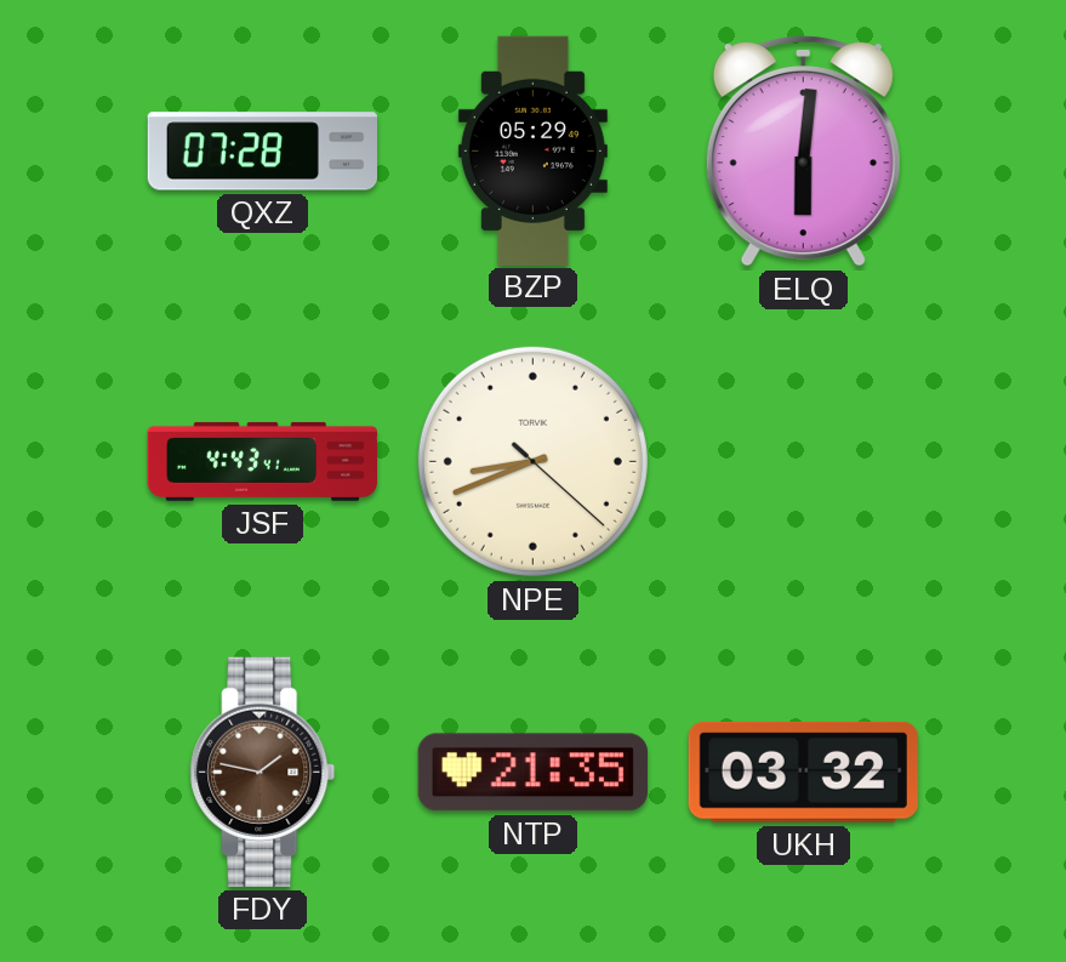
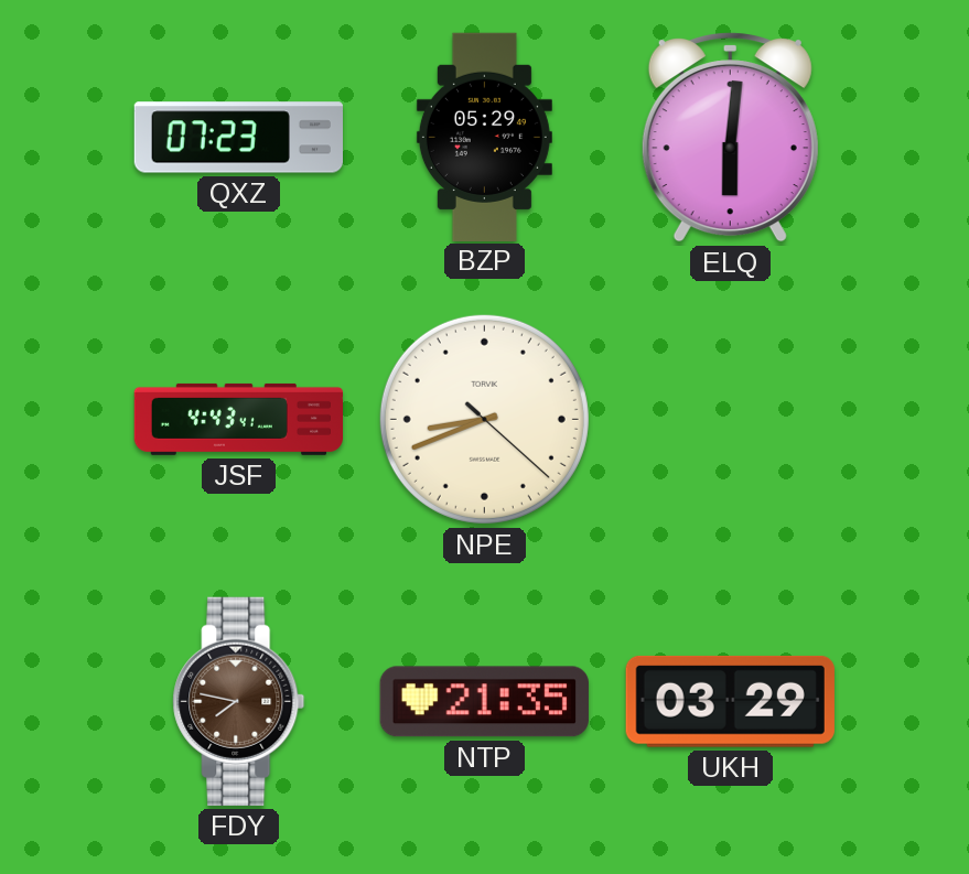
QXZ: 07:28 -> 07:23 (238, 138)
FDY: 1:47 -> 7:47 (239, 701)
UKH: 03:32 -> 03:29 (730, 701)
